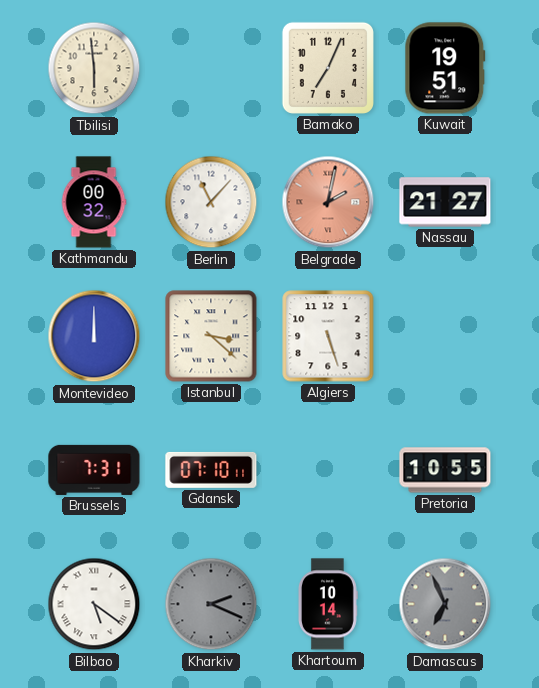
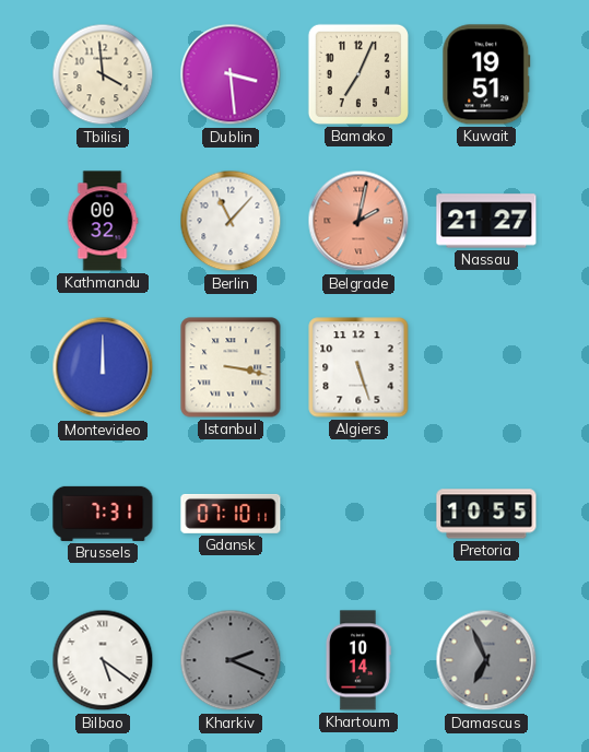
Tbilisi: 5:59 -> 3:59 (103, 74)
Dublin: none -> 3:29 (231, 74)
Istanbul: 3:22 -> 3:17 (231, 367)
